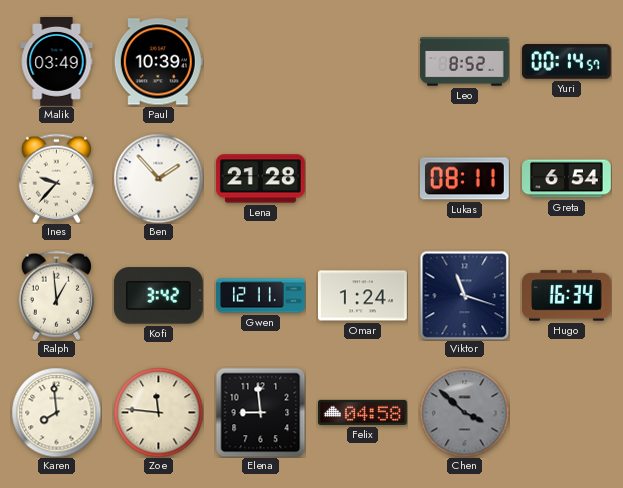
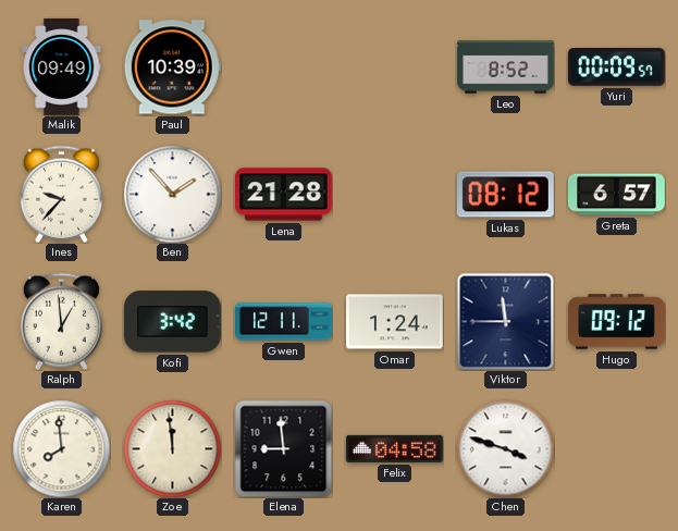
Malik: 03:49 -> 09:49 (62, 67)
Yuri: 00:14 -> 00:09 (616, 67)
Lukas: 08:11 -> 08:12 (505, 195)
Greta: 6:54 -> 6:57 (617, 195)
Viktor: 11:18 -> 11:45 (505, 321)
Hugo: 16:34 -> 09:12 (617, 322)
Zoe: 11:46 -> 11:59 (172, 448)
Chen: 3:52 -> 3:48 (505, 448)
Chen dial: grey -> white (505, 448)
